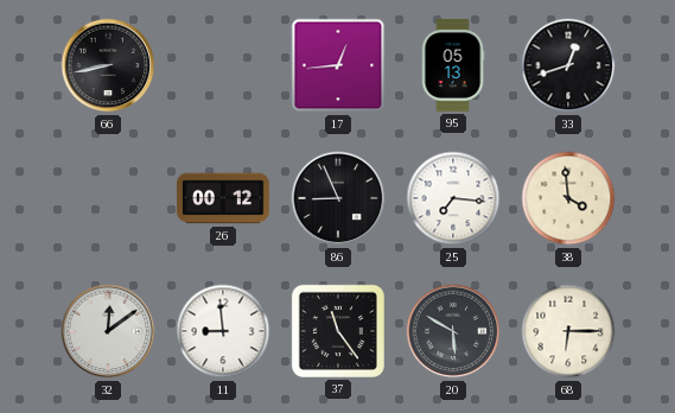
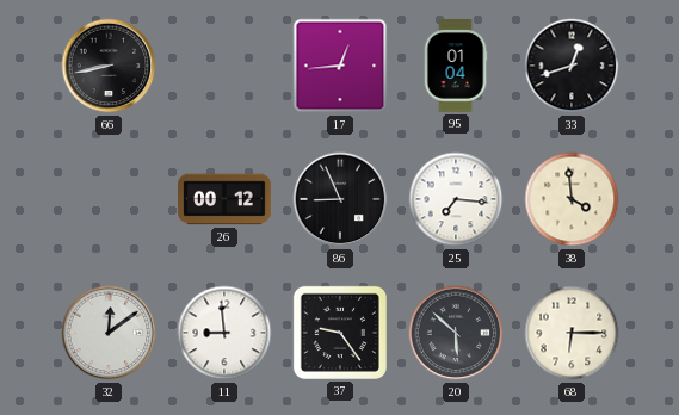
95: 05:13 -> 01:04 (456, 67)
37: 11:24 -> 9:24 (340, 333)
20: 5:50 -> 5:52 (456, 333)
